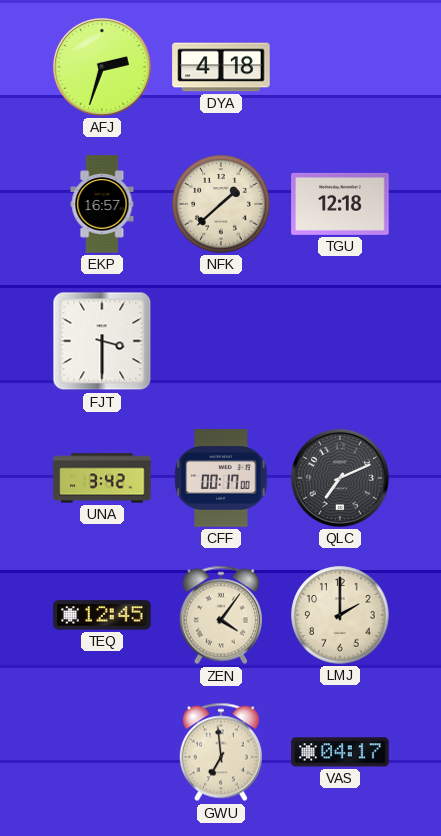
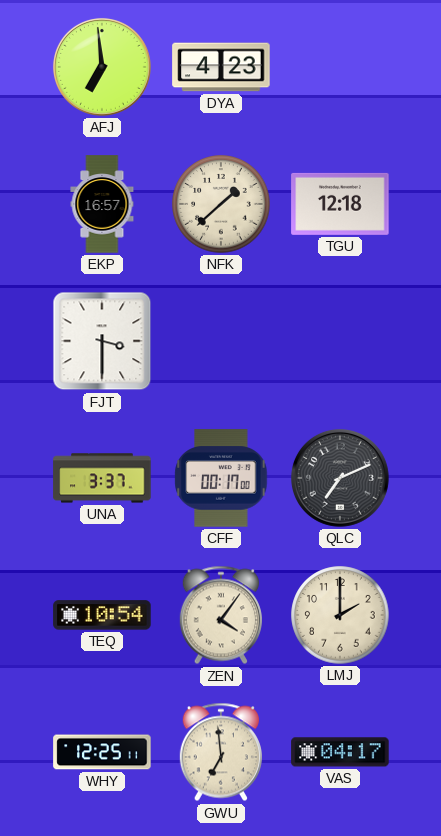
AFJ: 2:33 -> 6:59 (102, 67)
DYA: 4:18 -> 4:23 (221, 67)
UNA: 3:42 -> 3:37 (102, 478)
TEQ: 12:45 -> 10:54 (102, 615)
WHY: none -> 12:25 (102, 752)
